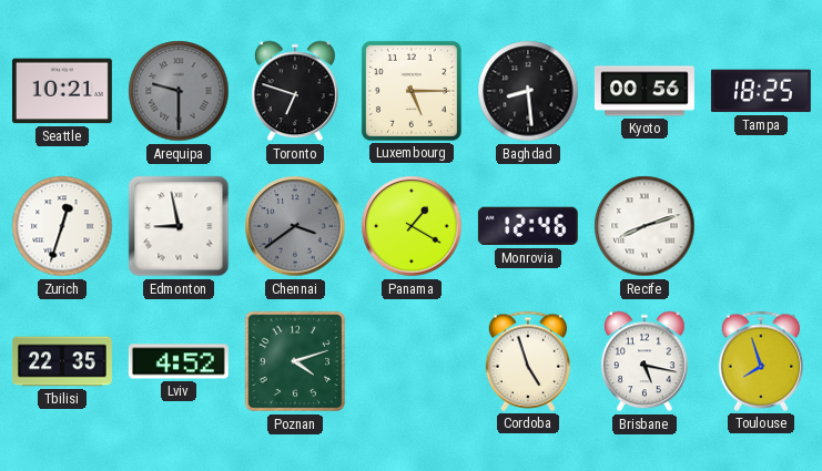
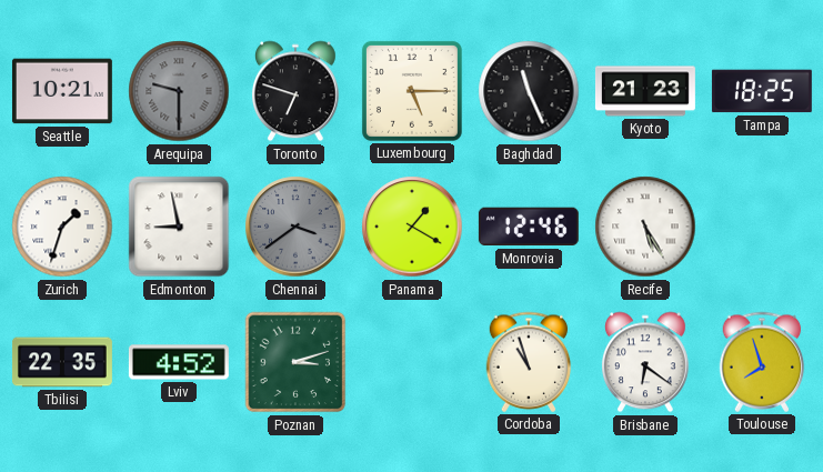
Baghdad: 8:29 -> 11:26 (529, 91)
Kyoto: 00:56 -> 21:23 (645, 91)
Zurich: 12:33 -> 1:33 (62, 227)
Recife: 8:12 -> 5:25 (645, 227)
Poznan: 4:12 -> 3:12 (295, 362)
Cordoba: 4:57 -> 10:57 (529, 362)
Brisbane: 5:17 -> 6:21 (645, 362)
